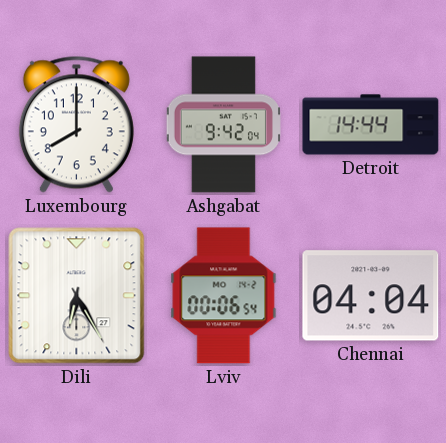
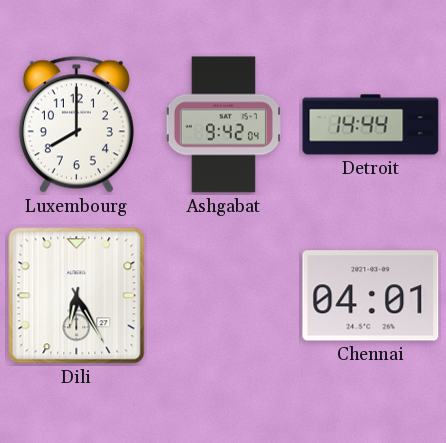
Lviv: 00:06 -> none (224, 296)
Chennai: 04:04 -> 04:01 (371, 296)
